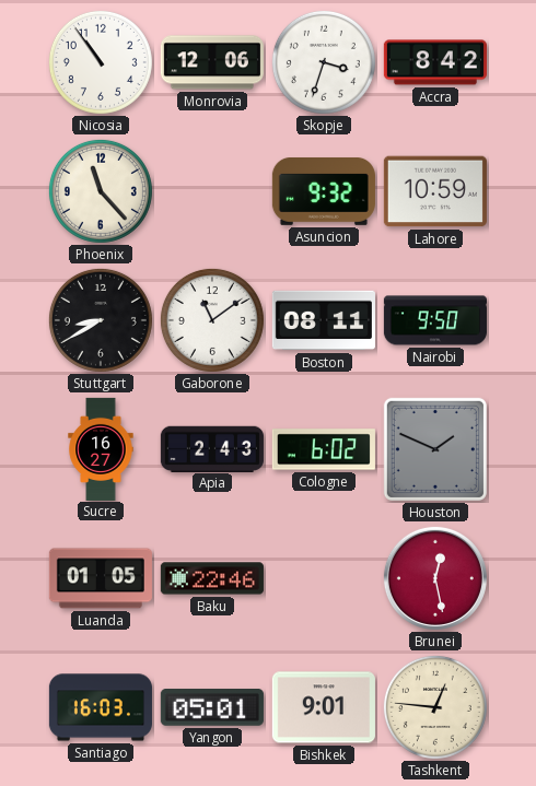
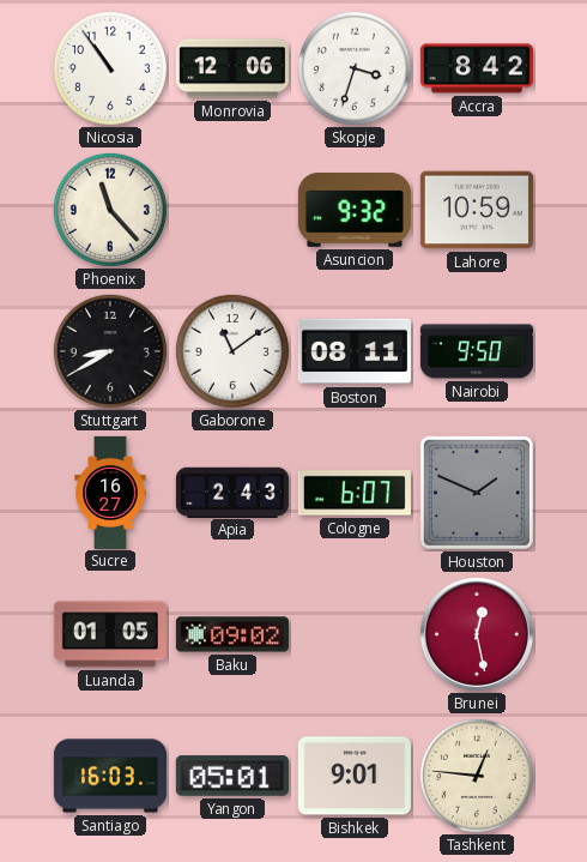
Cologne: 6:02 -> 6:07 (355, 493)
Baku: 22:46 -> 09:02 (232, 634)
